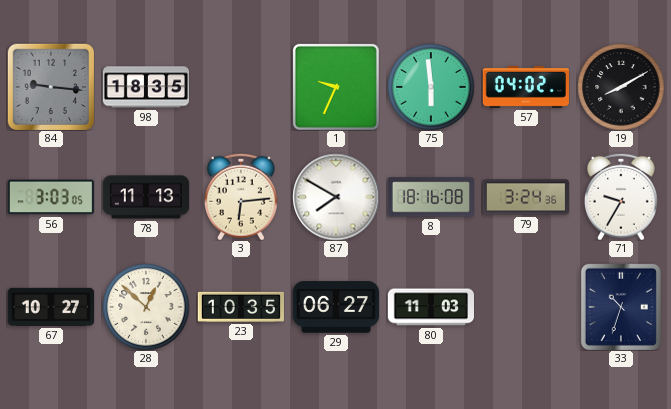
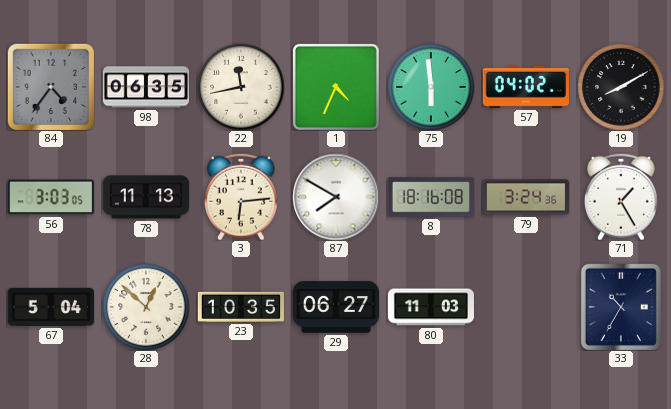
84: 9:16 -> 4:36 (50, 86)
98: 18:35 -> 06:35 (146, 87)
22: none -> 11:43 (241, 87)
1: 9:34 -> 4:34 (336, 87)
71: 9:35 -> 1:25 (621, 197)
67: 10:27 -> 5:04 (50, 307)
33: 10:33 -> 10:35 (621, 307)
